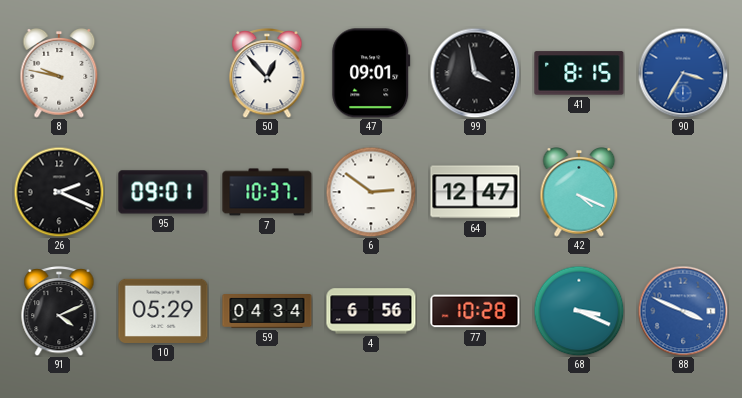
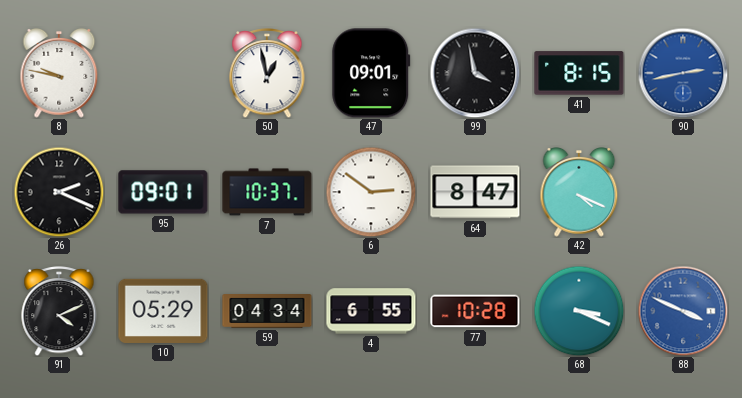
50: 12:53 -> 12:58 (267, 74)
90: 3:35 -> 2:43 (683, 73)
64: 12:47 -> 8:47 (475, 192)
4: 6:56 -> 6:55 (371, 311)
